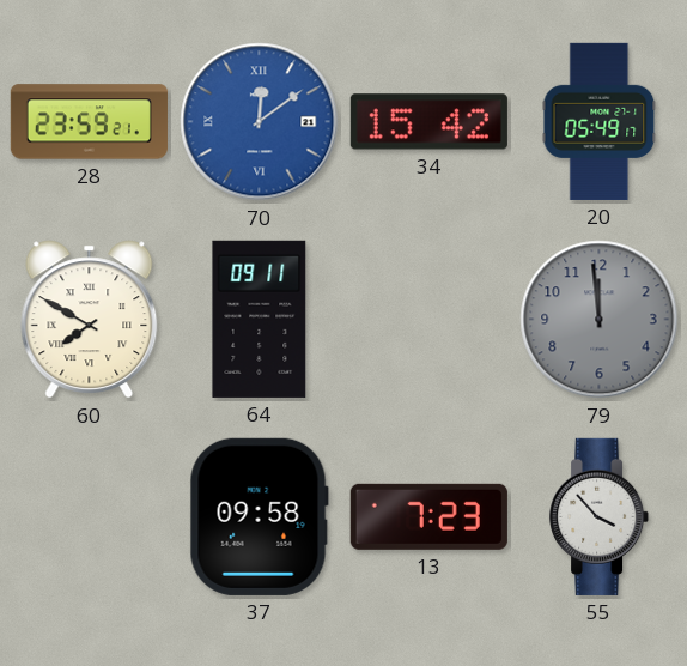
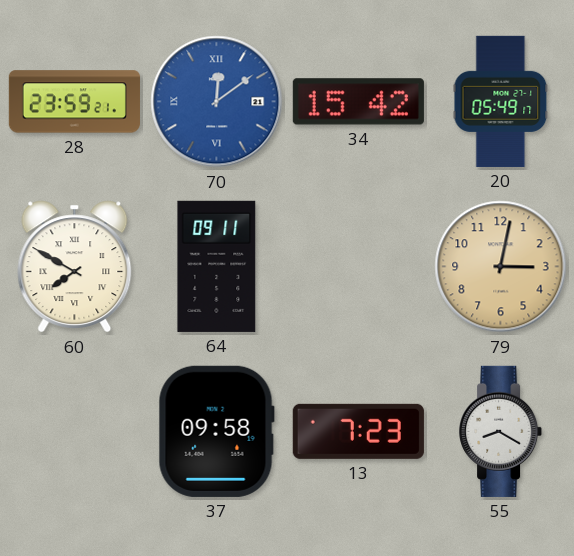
79: 11:59 -> 3:02 (501, 267)
79 dial: grey -> champagne (501, 267)
55: 3:53 -> 8:20 (501, 431)
